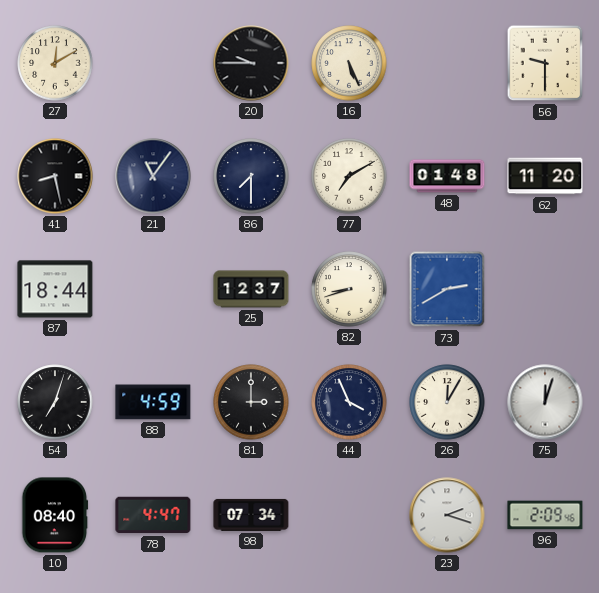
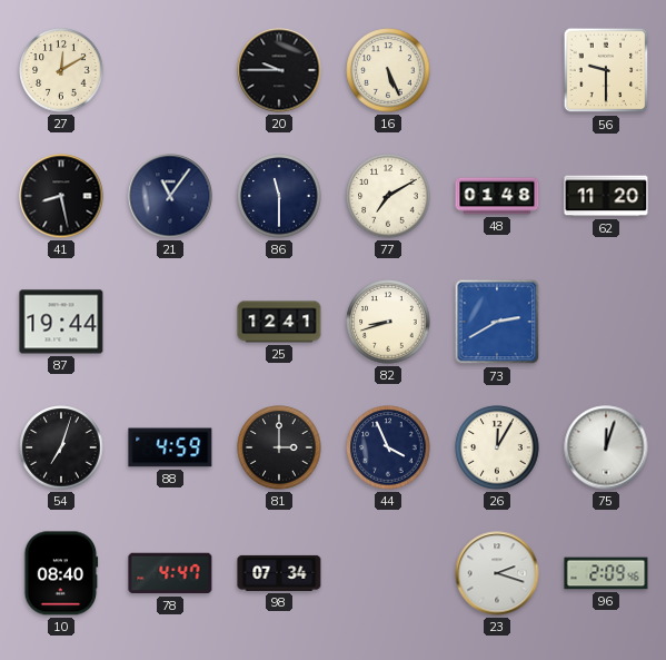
86: 7:30 -> 11:30 (279, 196)
87: 18:44 -> 19:44 (61, 322)
25: 12:37 -> 12:41 (279, 322)
